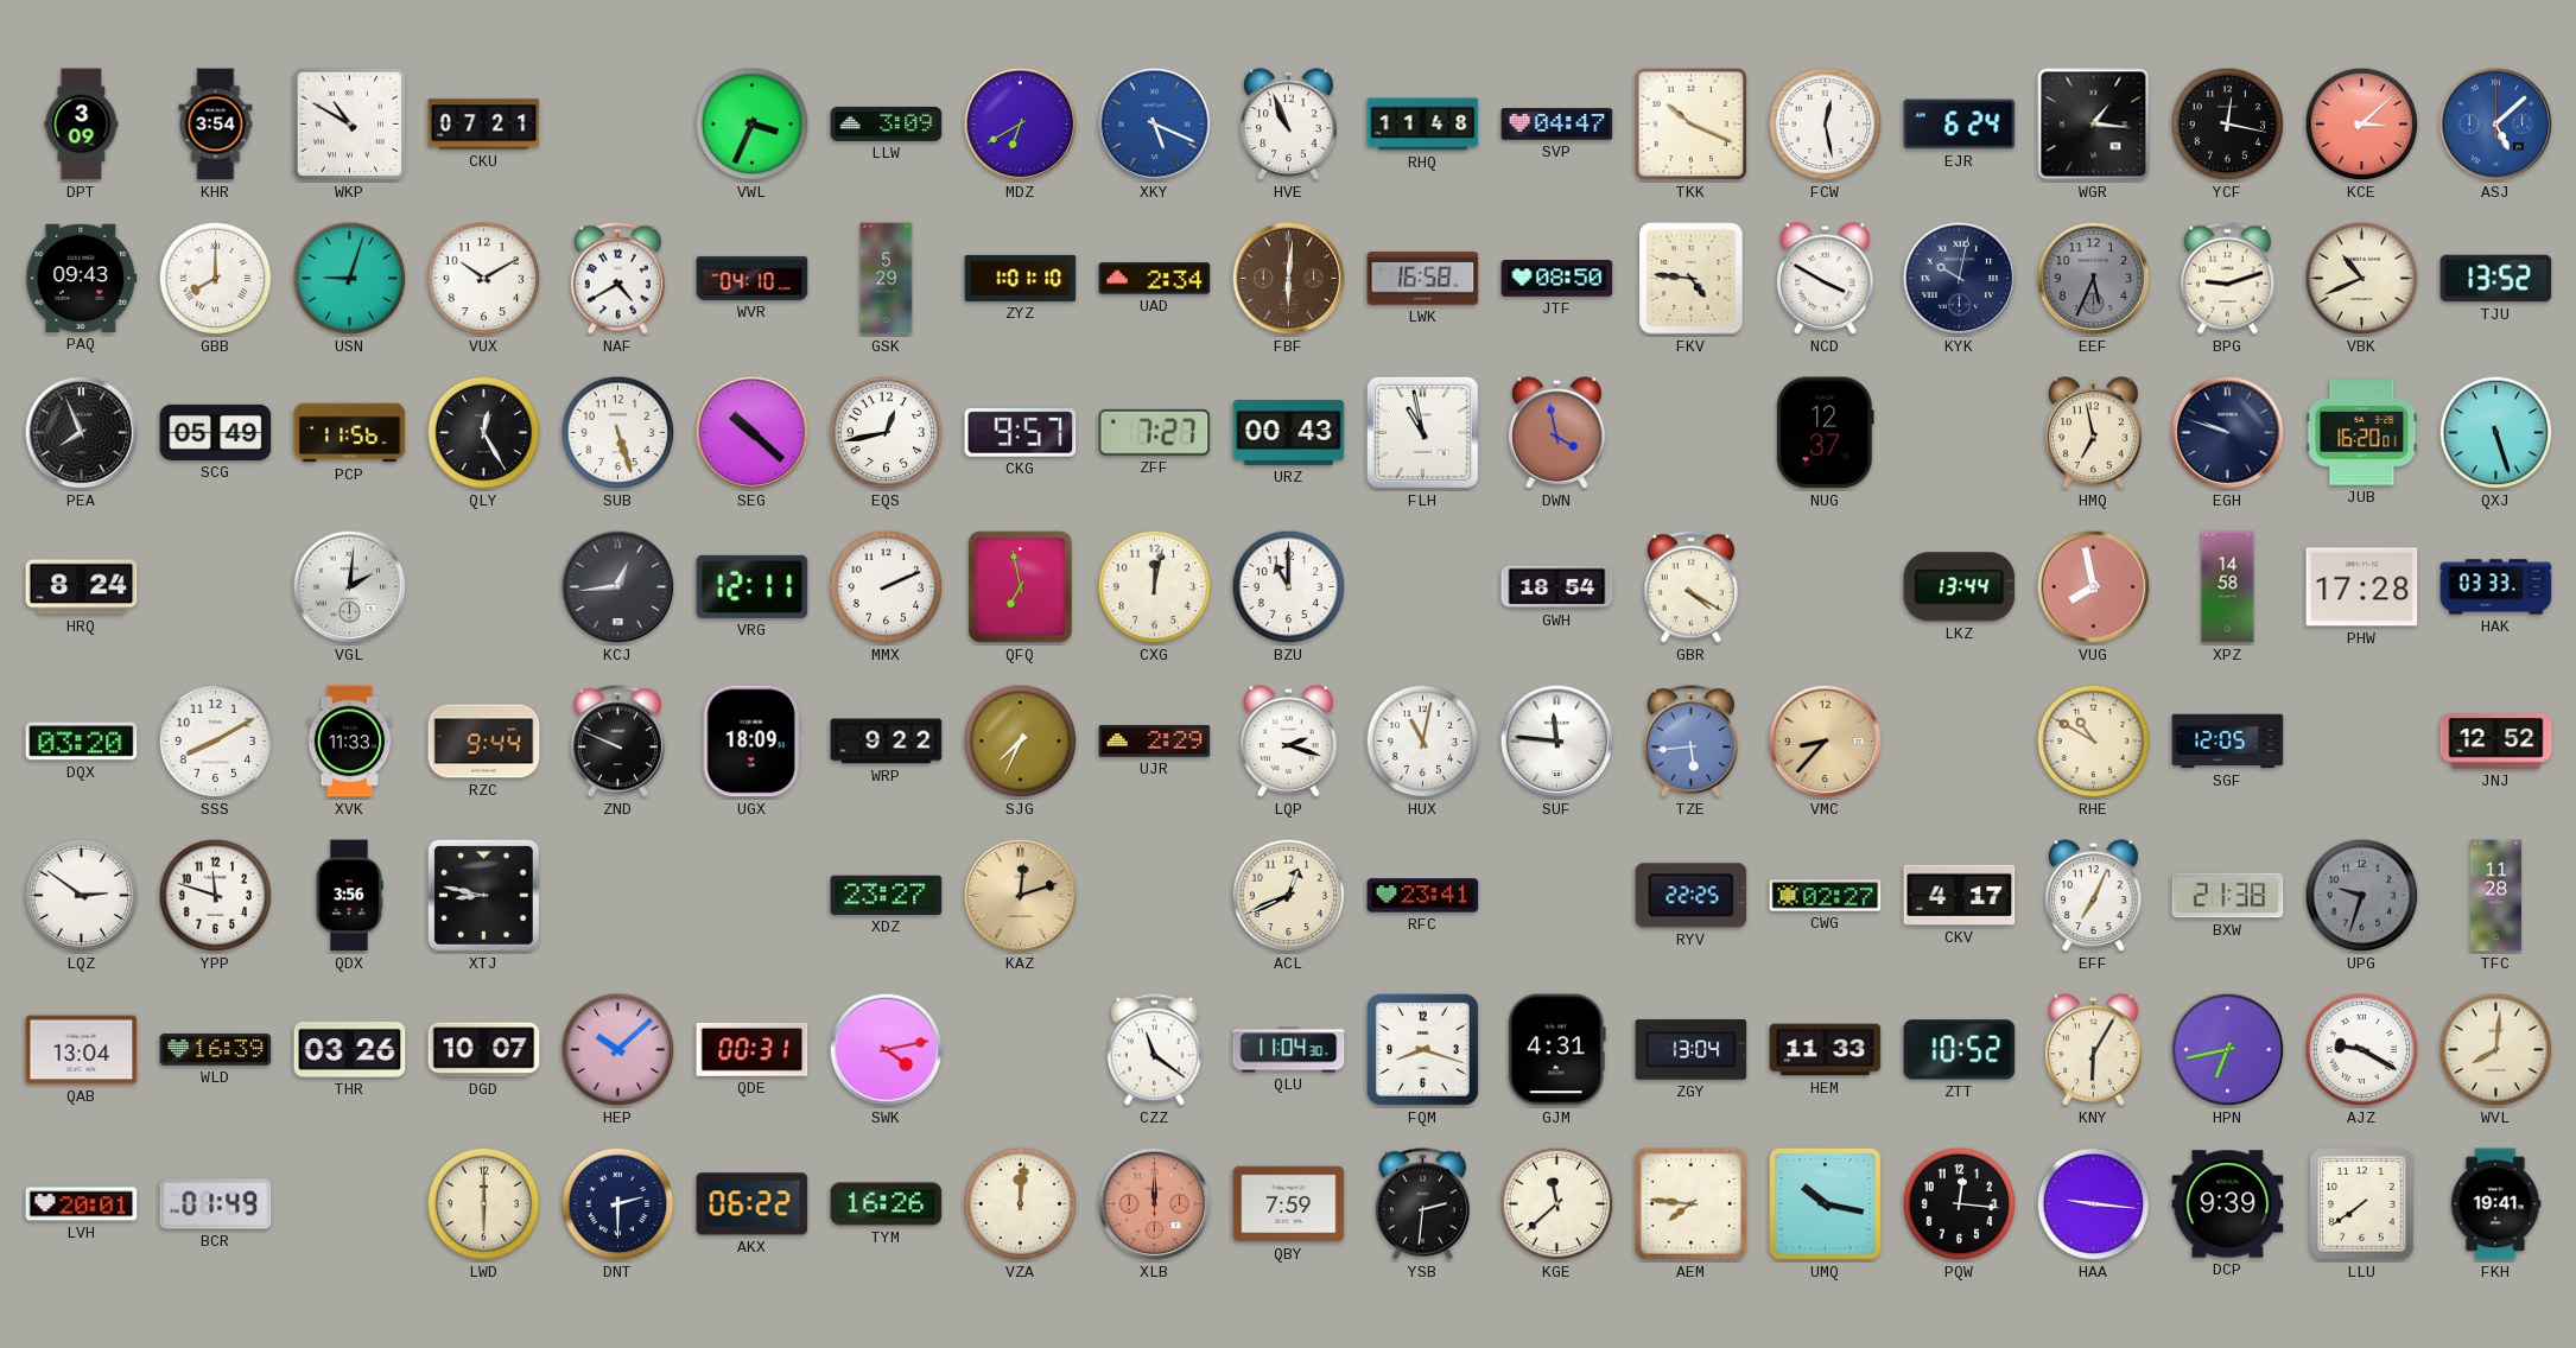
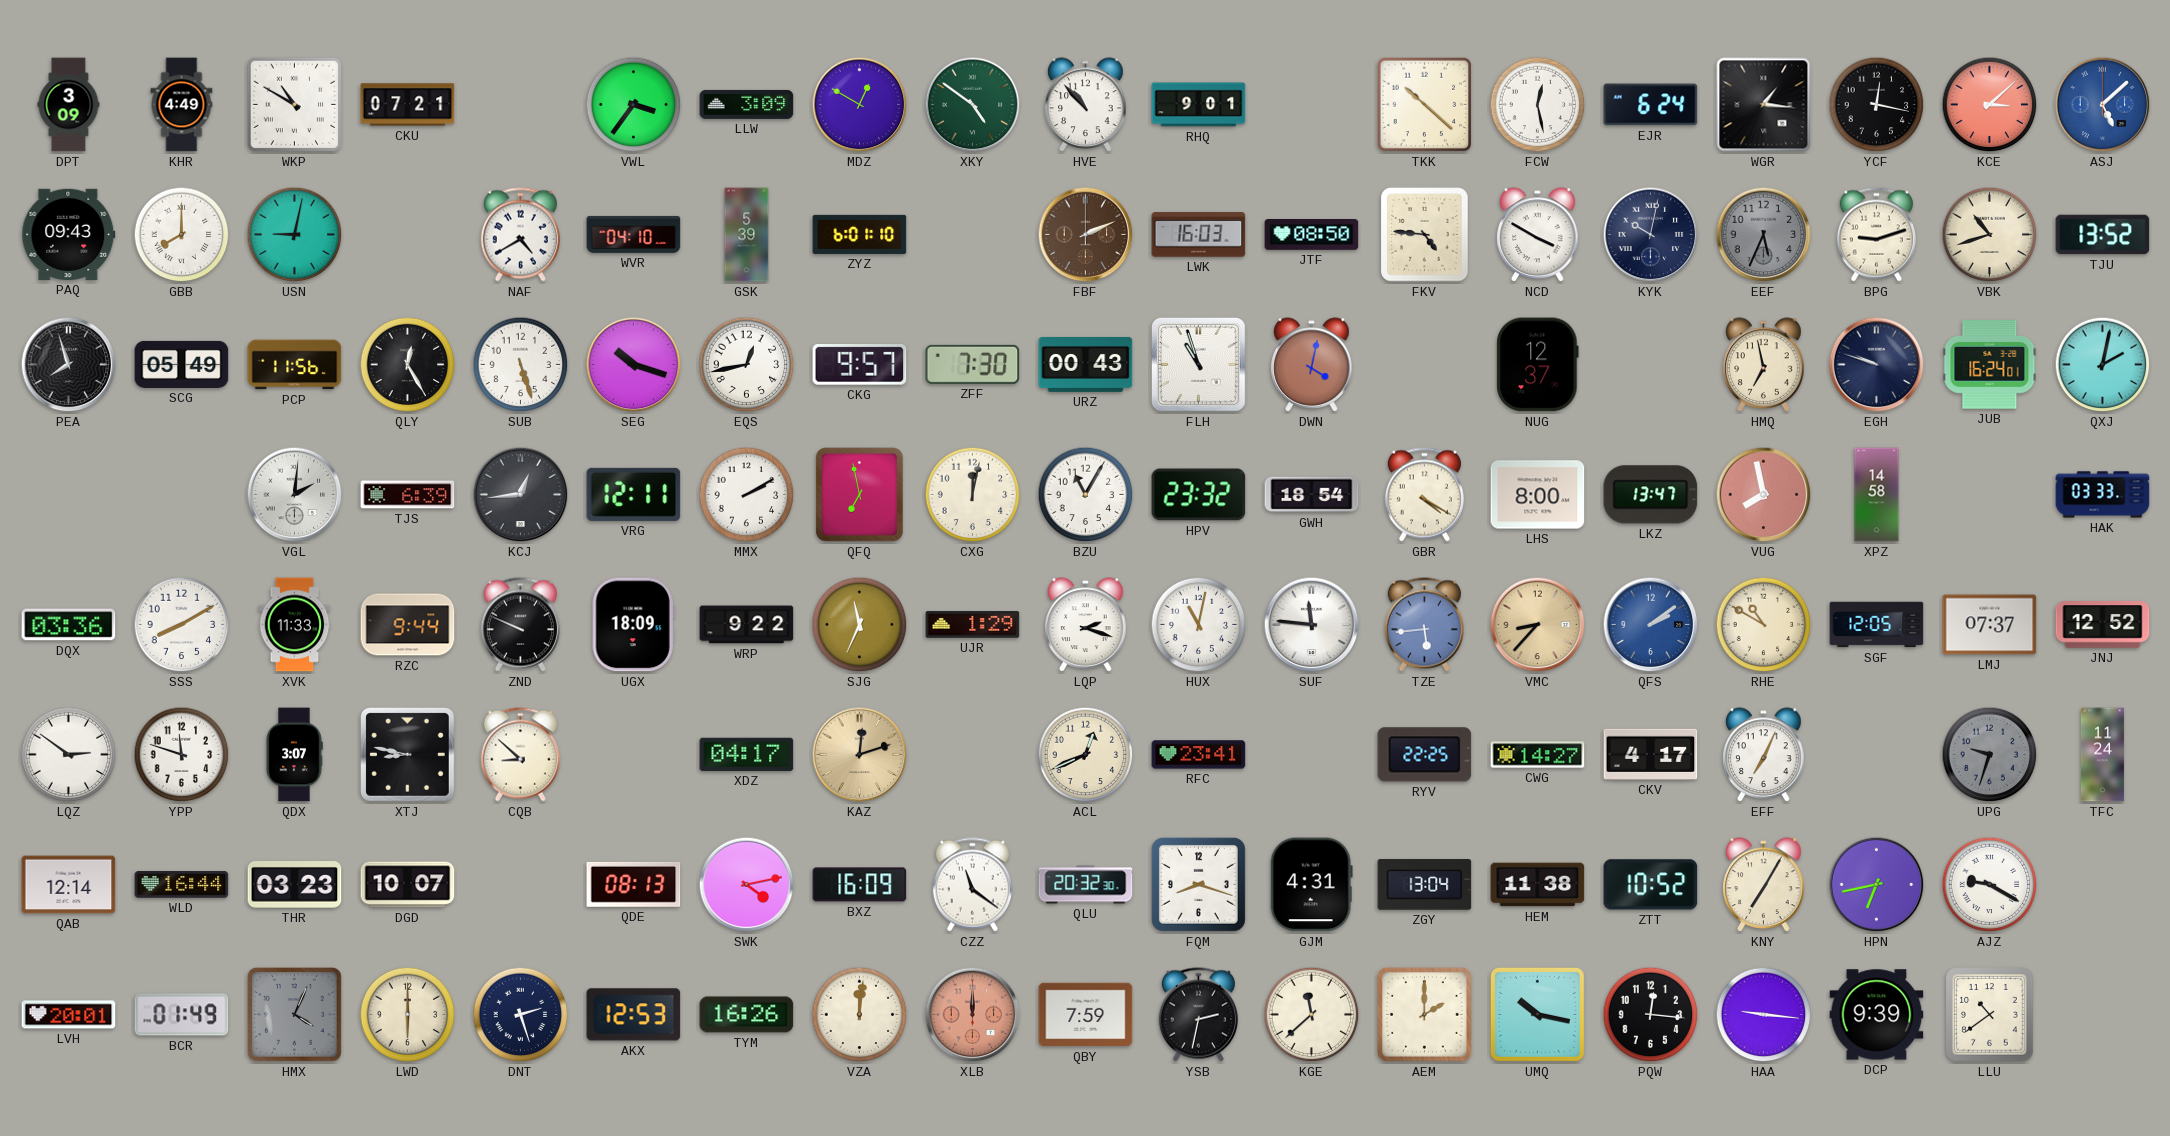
KHR: 3:54 -> 4:49 (182, 105)
VWL: 3:34 -> 3:36 (634, 105)
MDZ: 6:40 -> 12:50 (860, 105)
XKY: 5:19 -> 4:51 (973, 105)
XKY dial: blue -> green (973, 105)
HVE: 10:56 -> 10:53 (1086, 105)
RHQ: 11:48 -> 9:01 (1199, 105)
SVP: 04:47 -> none (1557, 125)
TKK: 10:19 -> 10:22 (1425, 105)
USN: 9:03 -> 9:02 (295, 235)
VUX: 10:10 -> none (484, 279)
GSK: 5:29 -> 5:39 (747, 235)
ZYZ: 1:01 -> 6:01 (860, 234)
UAD: 2:34 -> none (1155, 279)
FBF: 6:01 -> 2:11 (1086, 235)
LWK: 16:58 -> 16:03 (1199, 235)
VBK: 10:41 -> 10:42 (1990, 235)
PEA: 7:56 -> 7:57 (69, 365)
SEG: 10:22 -> 10:18 (634, 365)
ZFF: 7:27 -> 7:30 (973, 364)
FLH: 10:58 -> 10:57 (1198, 364)
DWN: 3:58 -> 4:02 (1312, 365)
JUB: 16:20 -> 16:24 (1990, 365)
QXJ: 5:27 -> 2:02 (2103, 365)
HRQ: 8:24 -> none (82, 587)
TJS: none -> 6:39 (408, 495)
MMX: 2:11 -> 2:10 (747, 495)
BZU: 11:00 -> 11:05 (1086, 495)
HPV: none -> 23:32 (1199, 495)
LHS: none -> 8:00 (1538, 495)
LKZ: 13:44 -> 13:47 (1651, 495)
PHW: 17:28 -> none (2362, 587)
DQX: 03:20 -> 03:36 (69, 625)
SJG: 7:34 -> 11:34 (860, 625)
UJR: 2:29 -> 1:29 (973, 625)
QFS: none -> 2:09 (1651, 625)
LMJ: none -> 07:37 (1990, 625)
QDX: 3:56 -> 3:07 (294, 755)
CQB: none -> 8:52 (520, 755)
XDZ: 23:27 -> 04:17 (747, 754)
CWG: 02:27 -> 14:27 (1538, 755)
BXW: 21:38 -> none (2228, 896)
TFC: 11:28 -> 11:24 (2102, 755)
QAB: 13:04 -> 12:14 (69, 885)
WLD: 16:39 -> 16:44 (182, 885)
THR: 03:26 -> 03:23 (295, 885)
HEP: 10:08 -> none (618, 1050)
QDE: 00:31 -> 08:13 (634, 884)
BXZ: none -> 16:09 (860, 885)
QLU: 11:04 -> 20:32 (1086, 885)
HEM: 11:33 -> 11:38 (1538, 885)
KNY: 6:05 -> 7:05 (1764, 885)
WVL: 8:01 -> none (2496, 1050)
HMX: none -> 4:04 (294, 1014)
DNT: 2:30 -> 2:27 (521, 1015)
AKX: 06:22 -> 12:53 (634, 1015)
YSB: 2:31 -> 2:32 (1198, 1015)
AEM: 7:46 -> 2:00 (1424, 1014)
LLU: 7:39 -> 10:39 (1990, 1015)
FKH: 19:41 -> none (2495, 1204)
